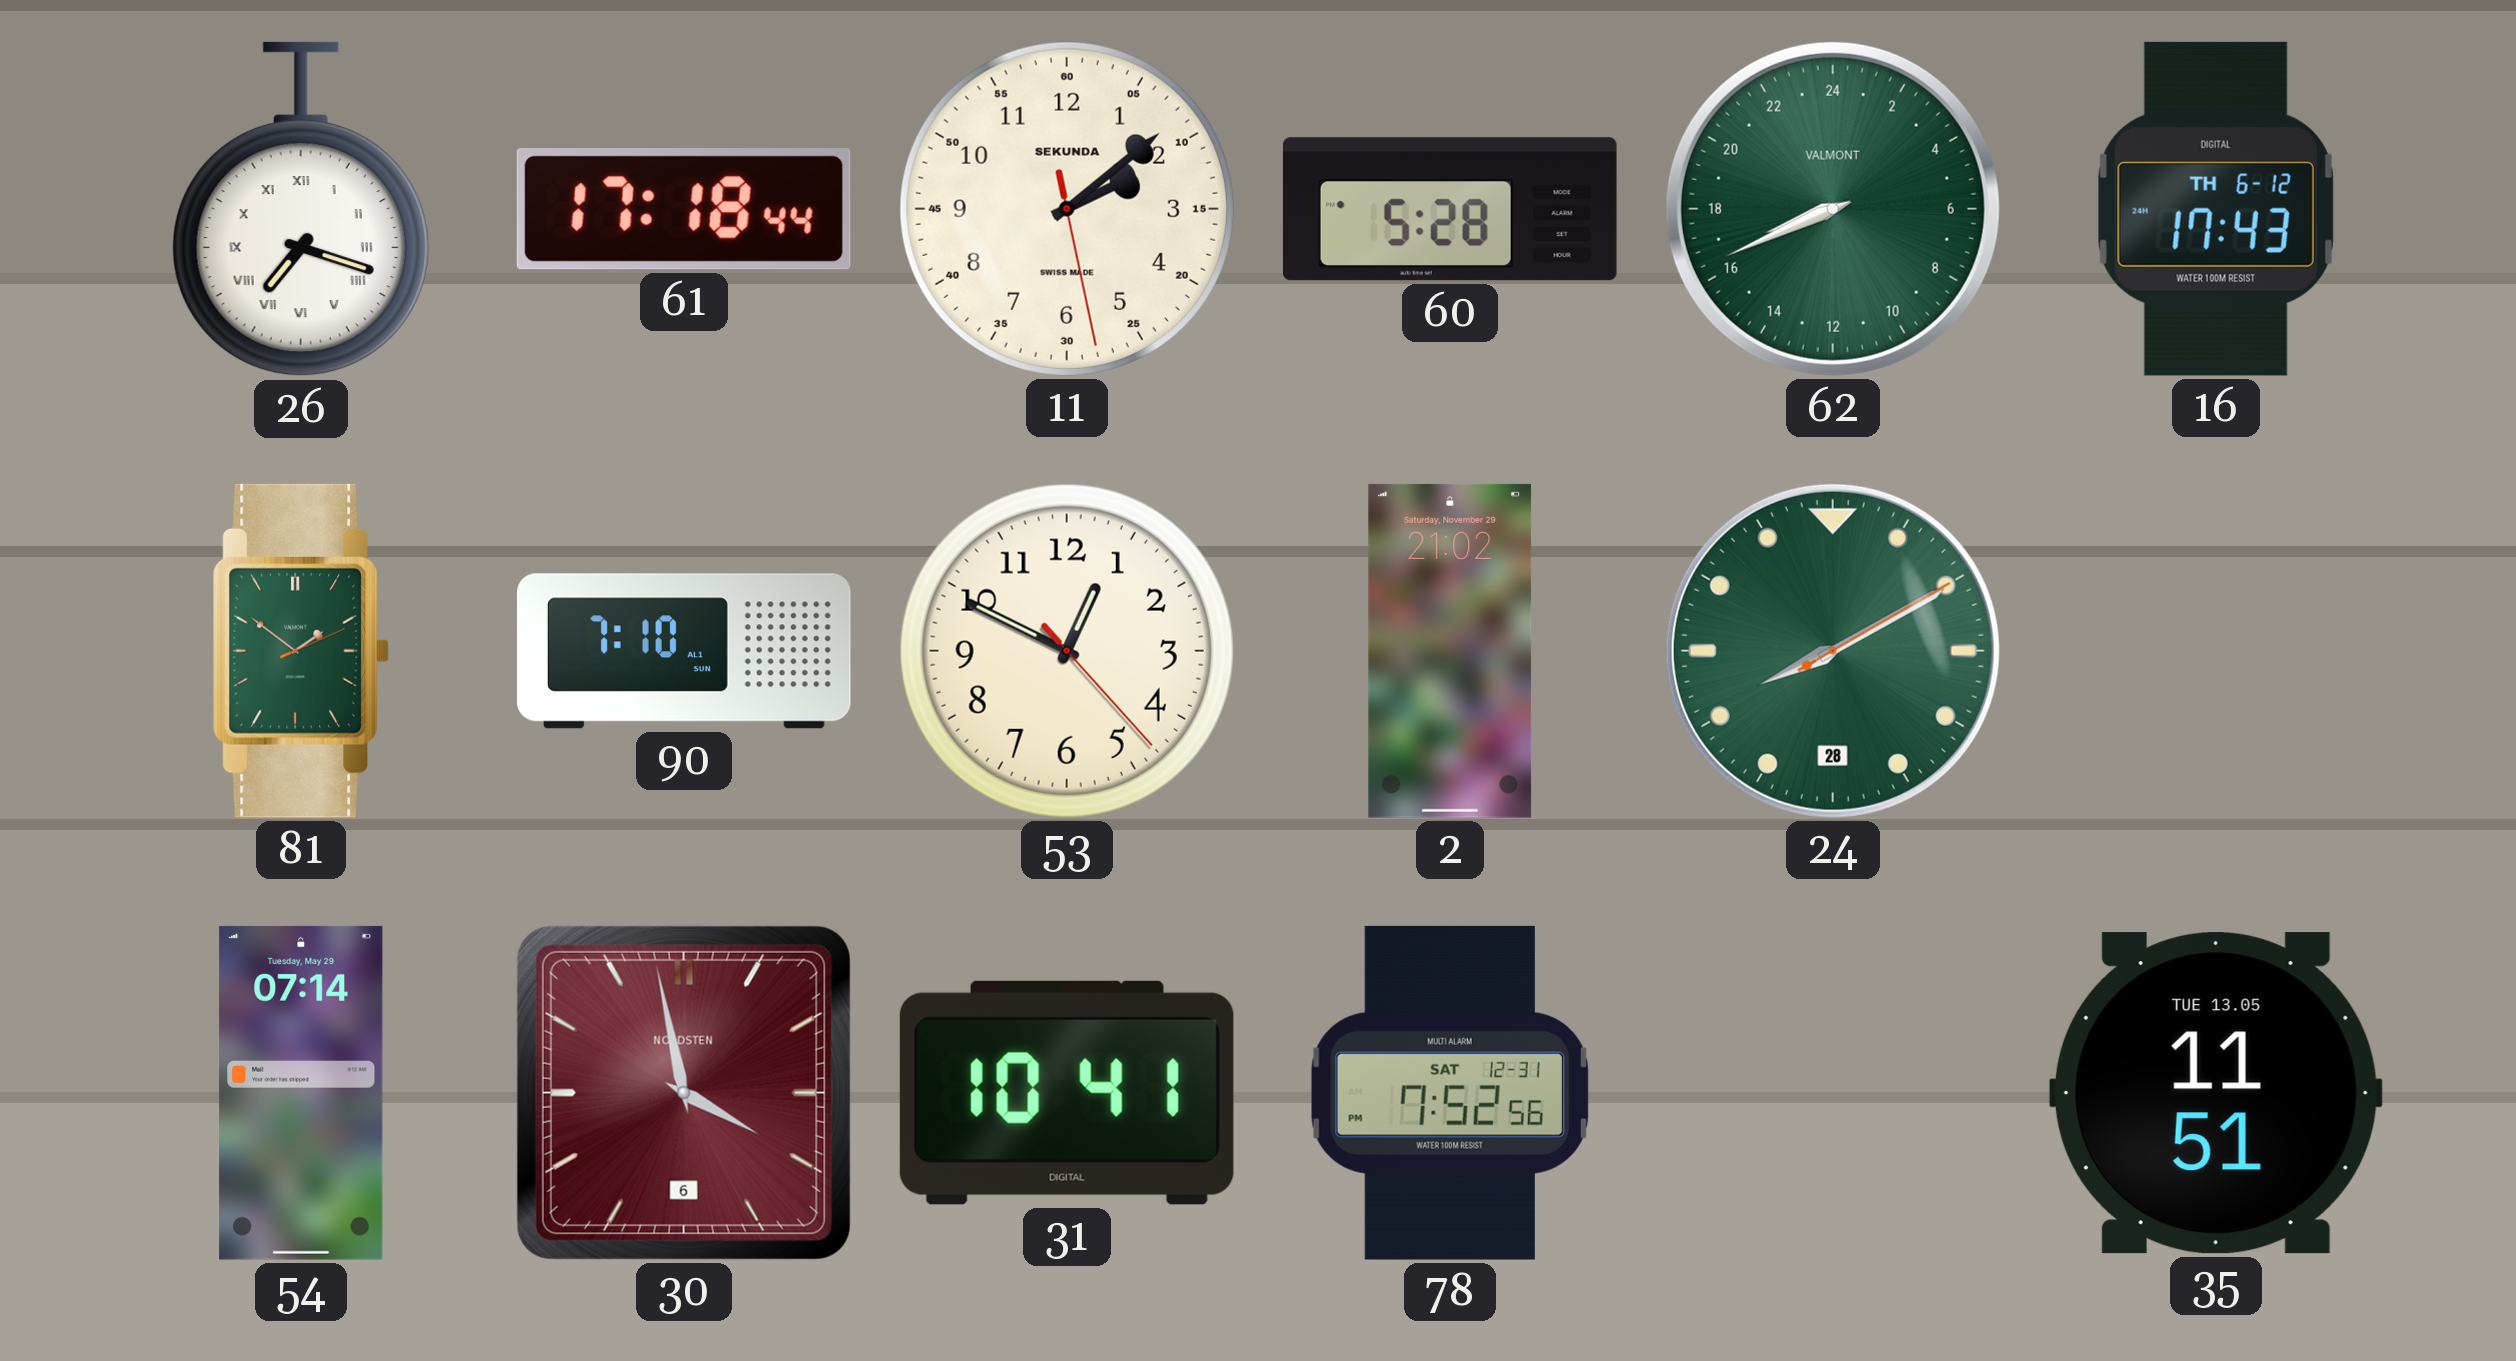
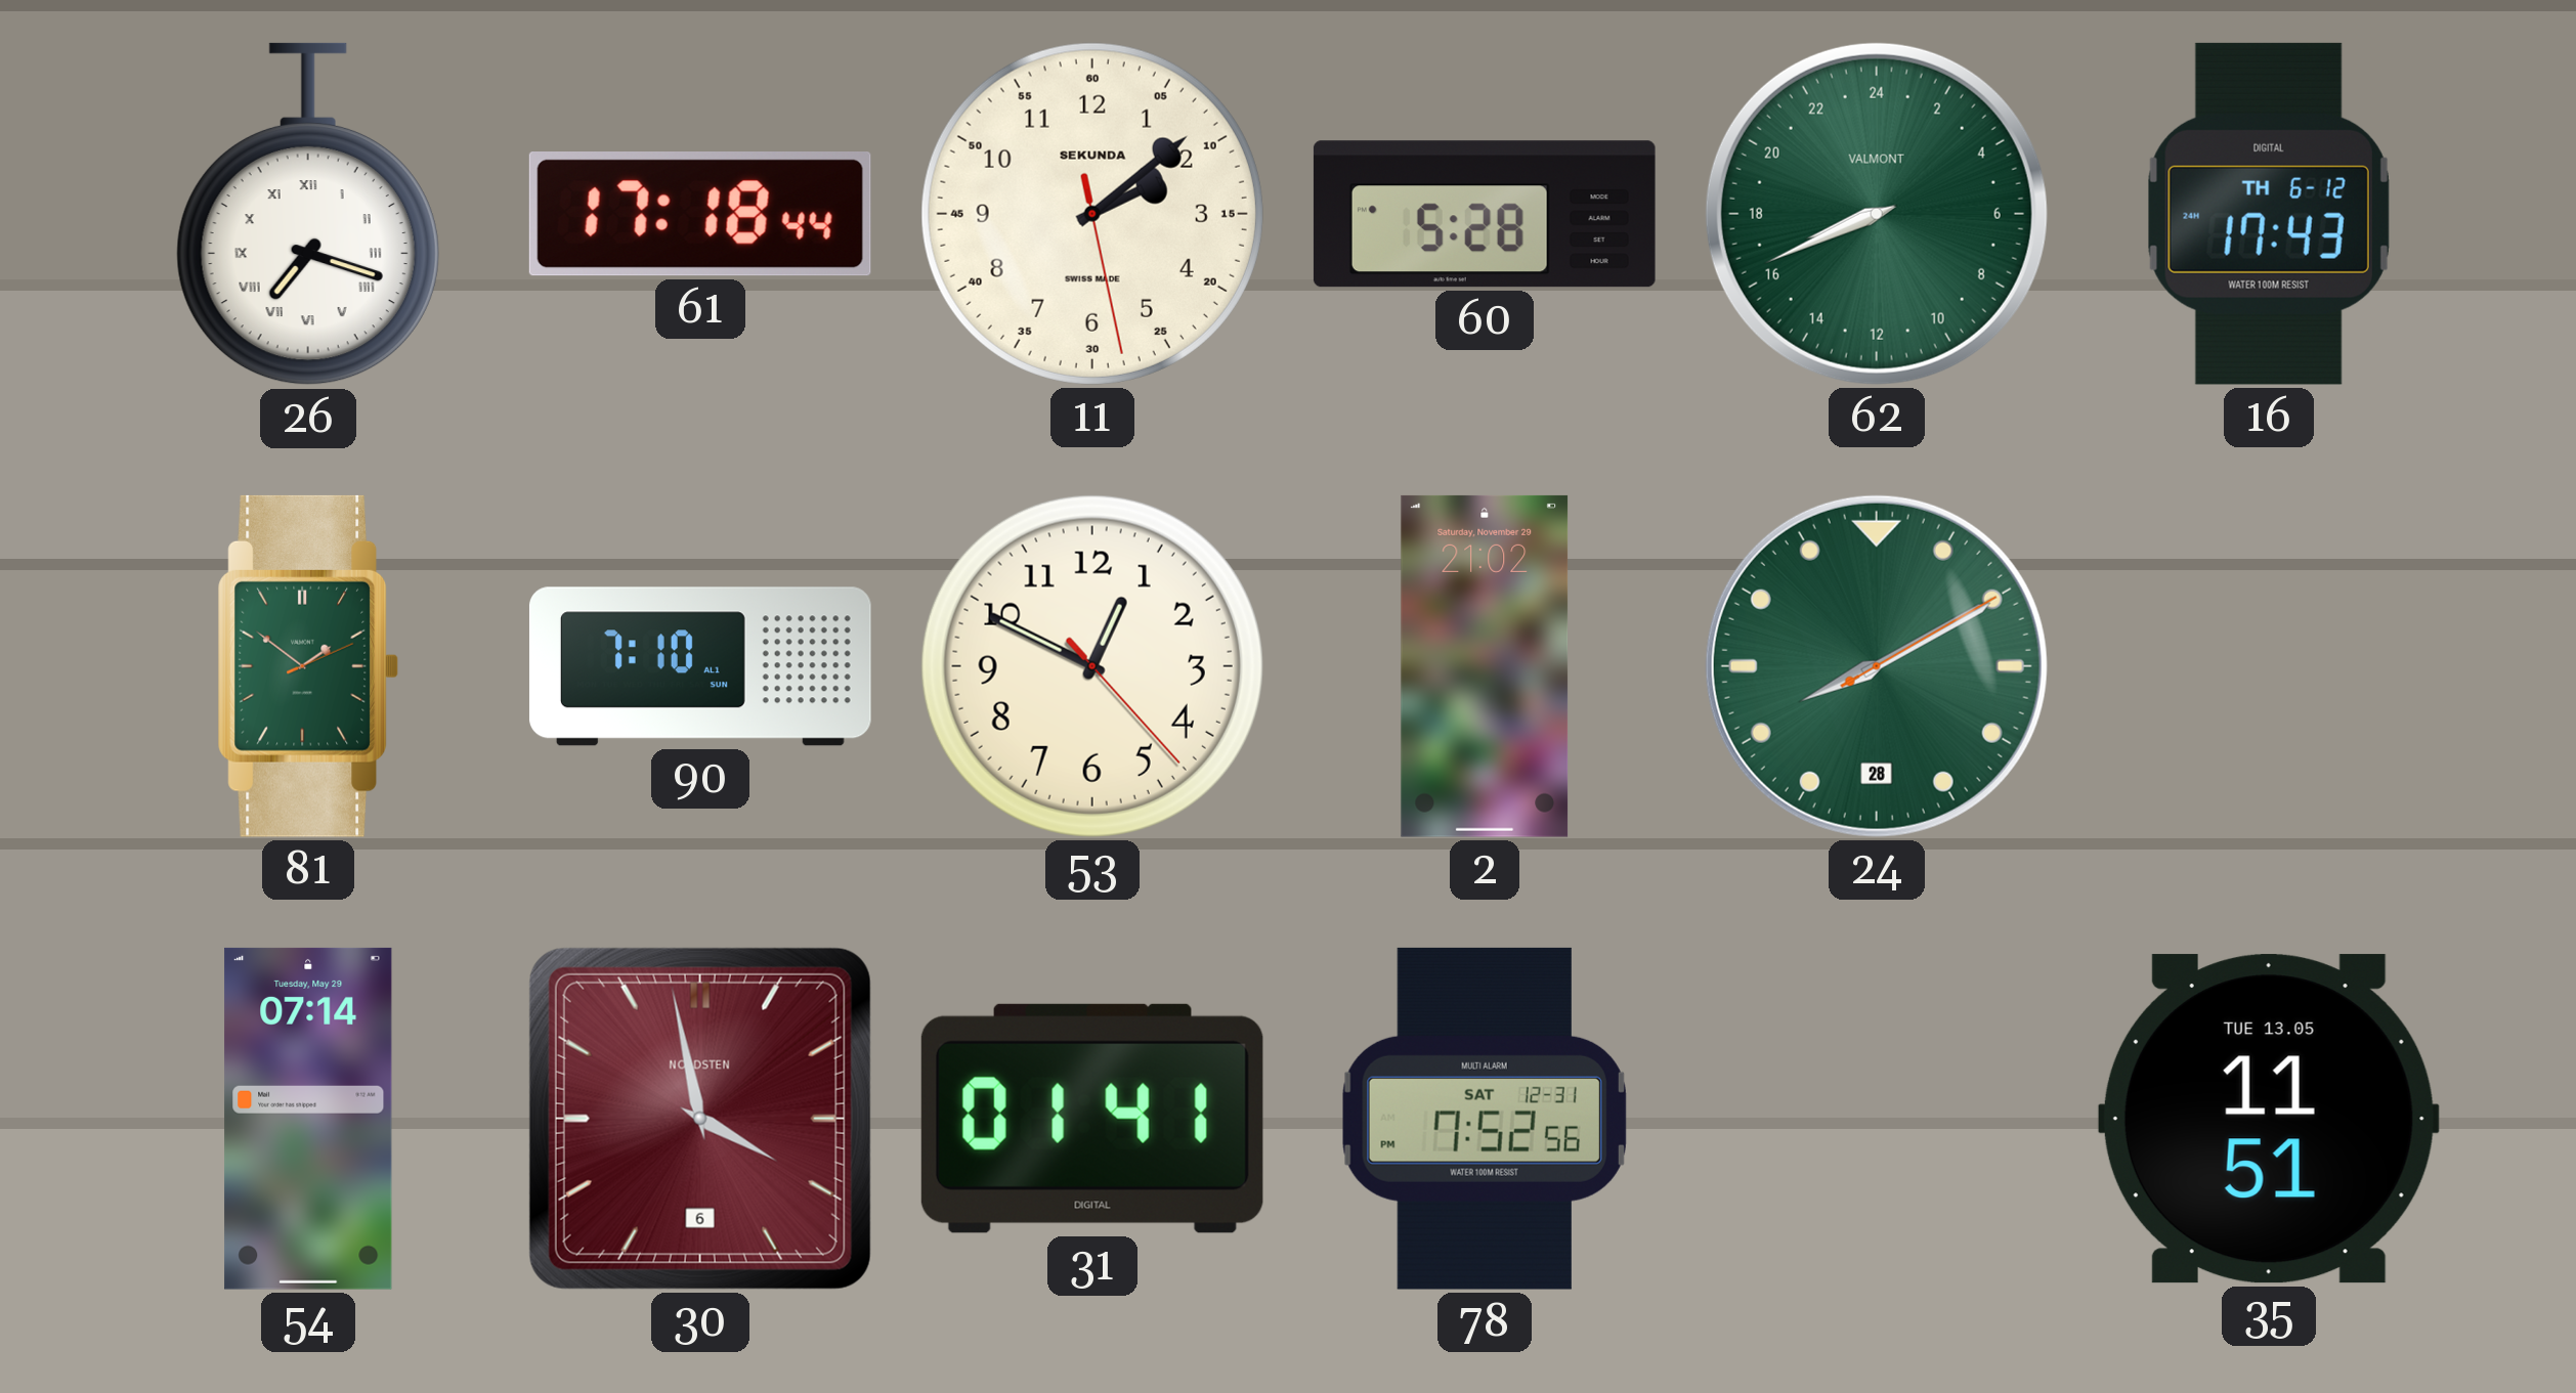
31: 10:41 -> 01:41 (1092, 1119)
